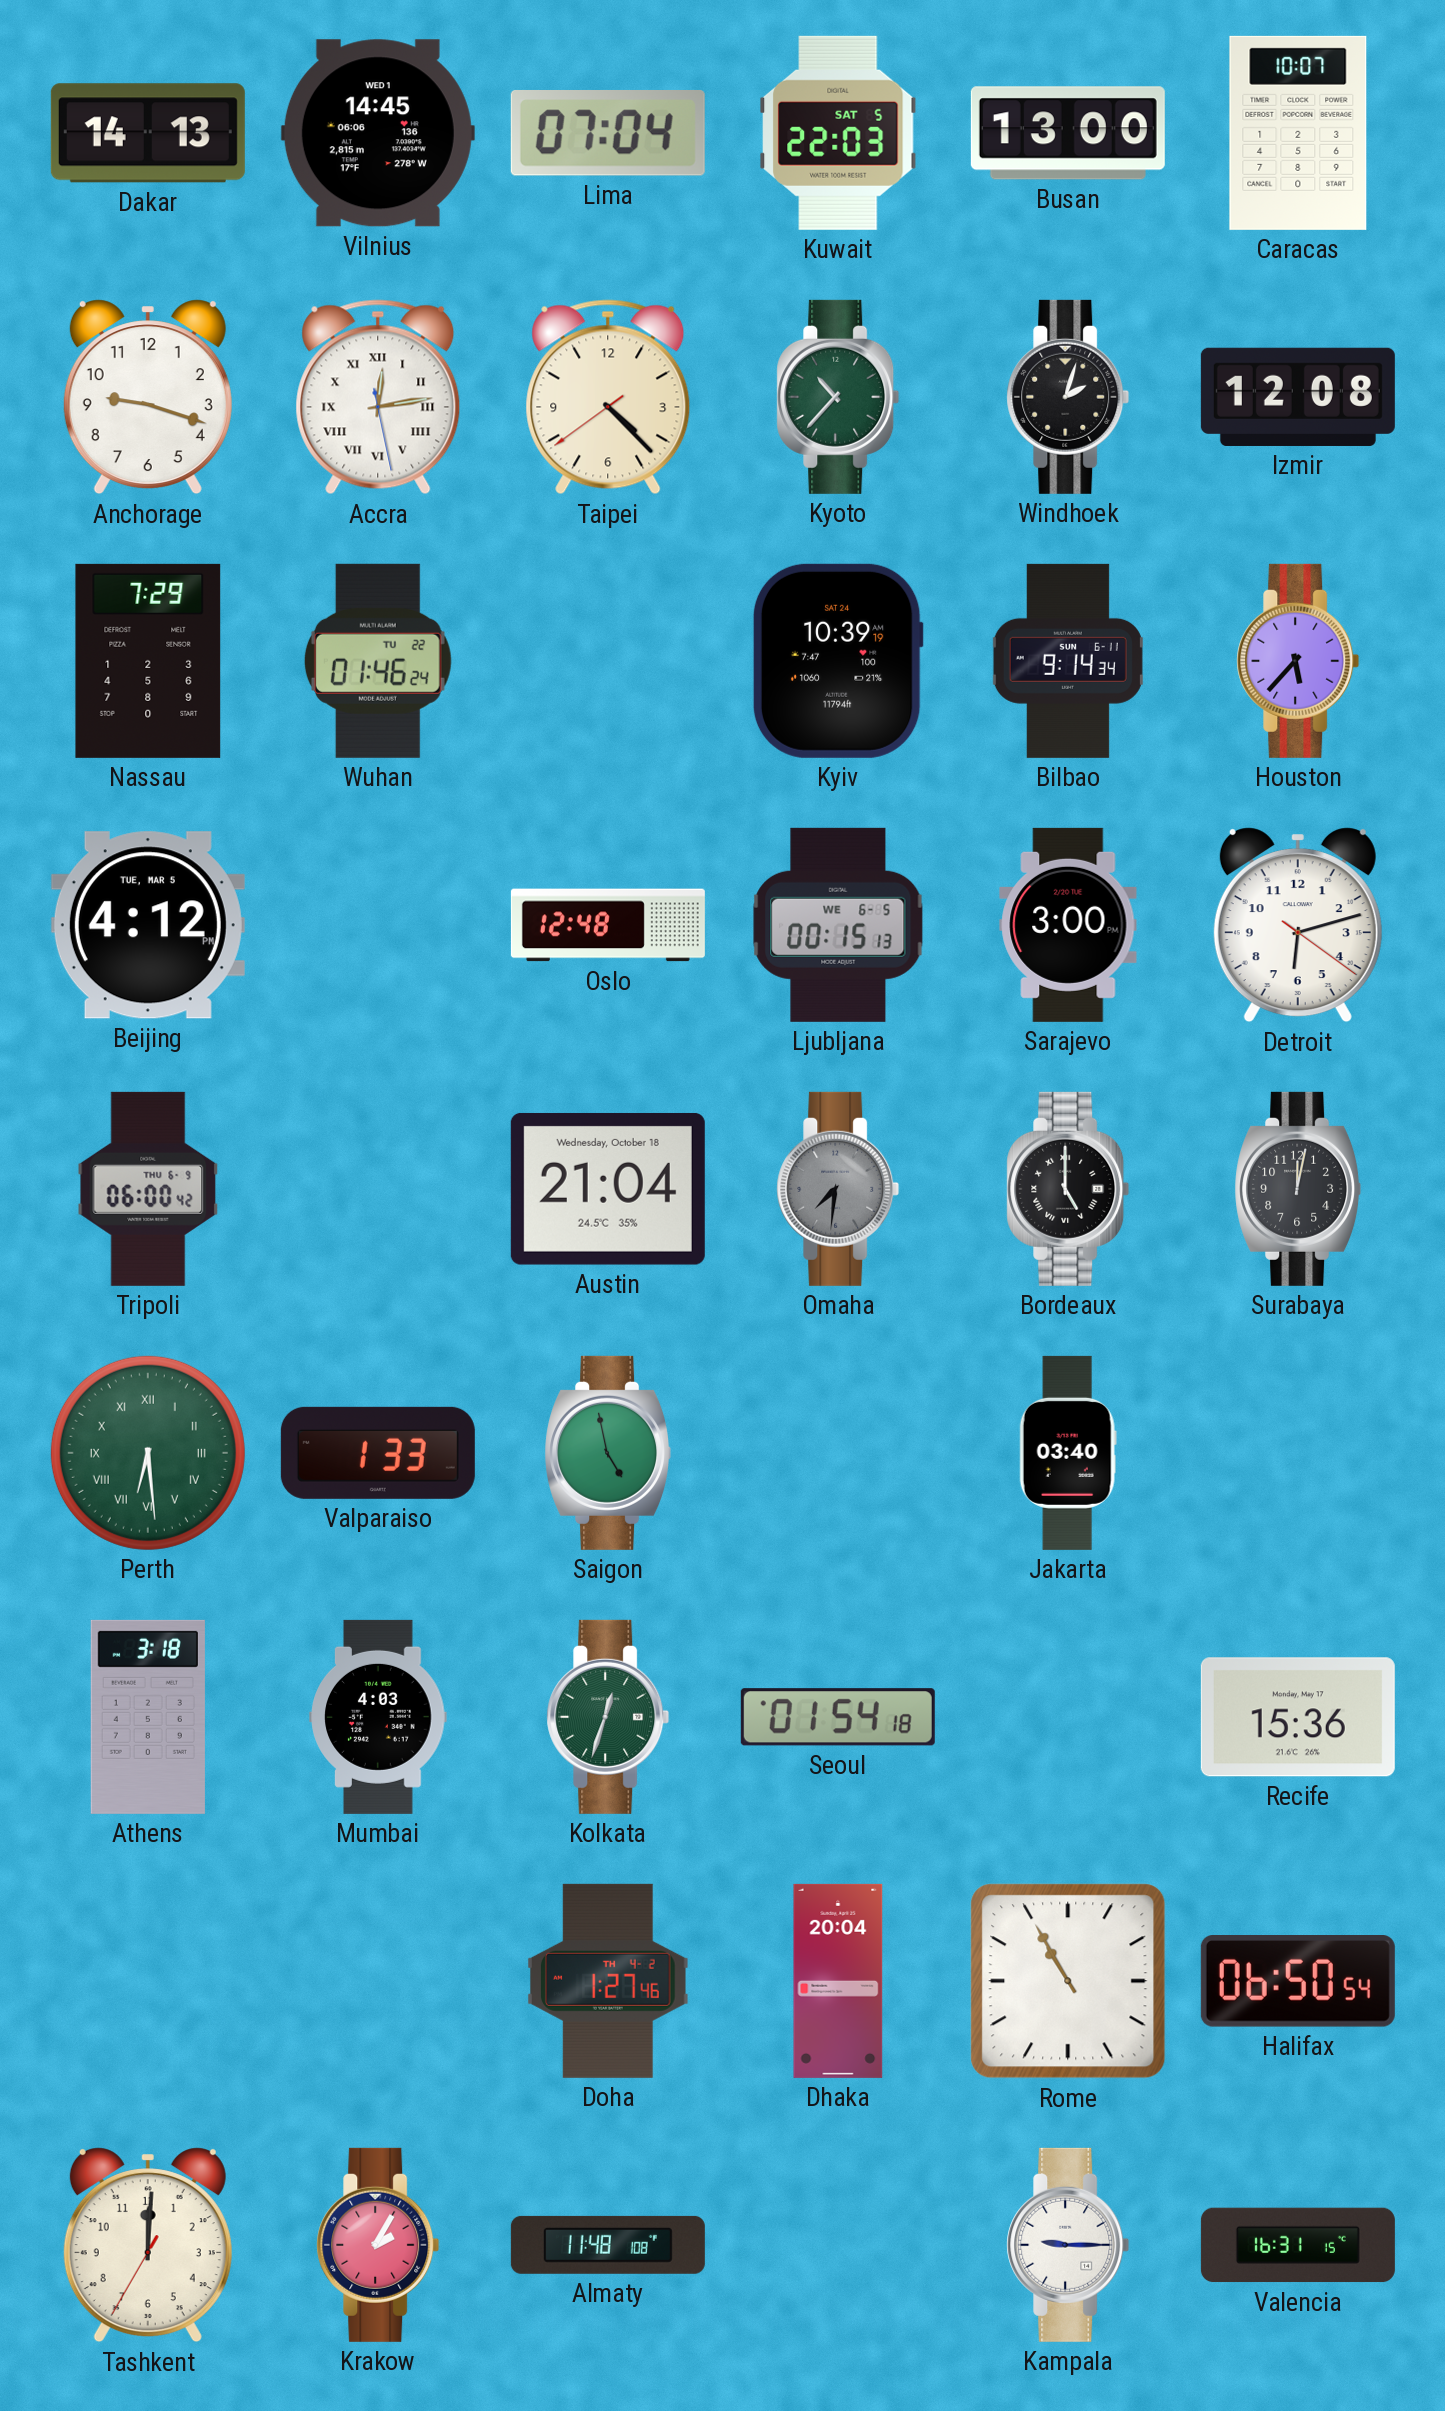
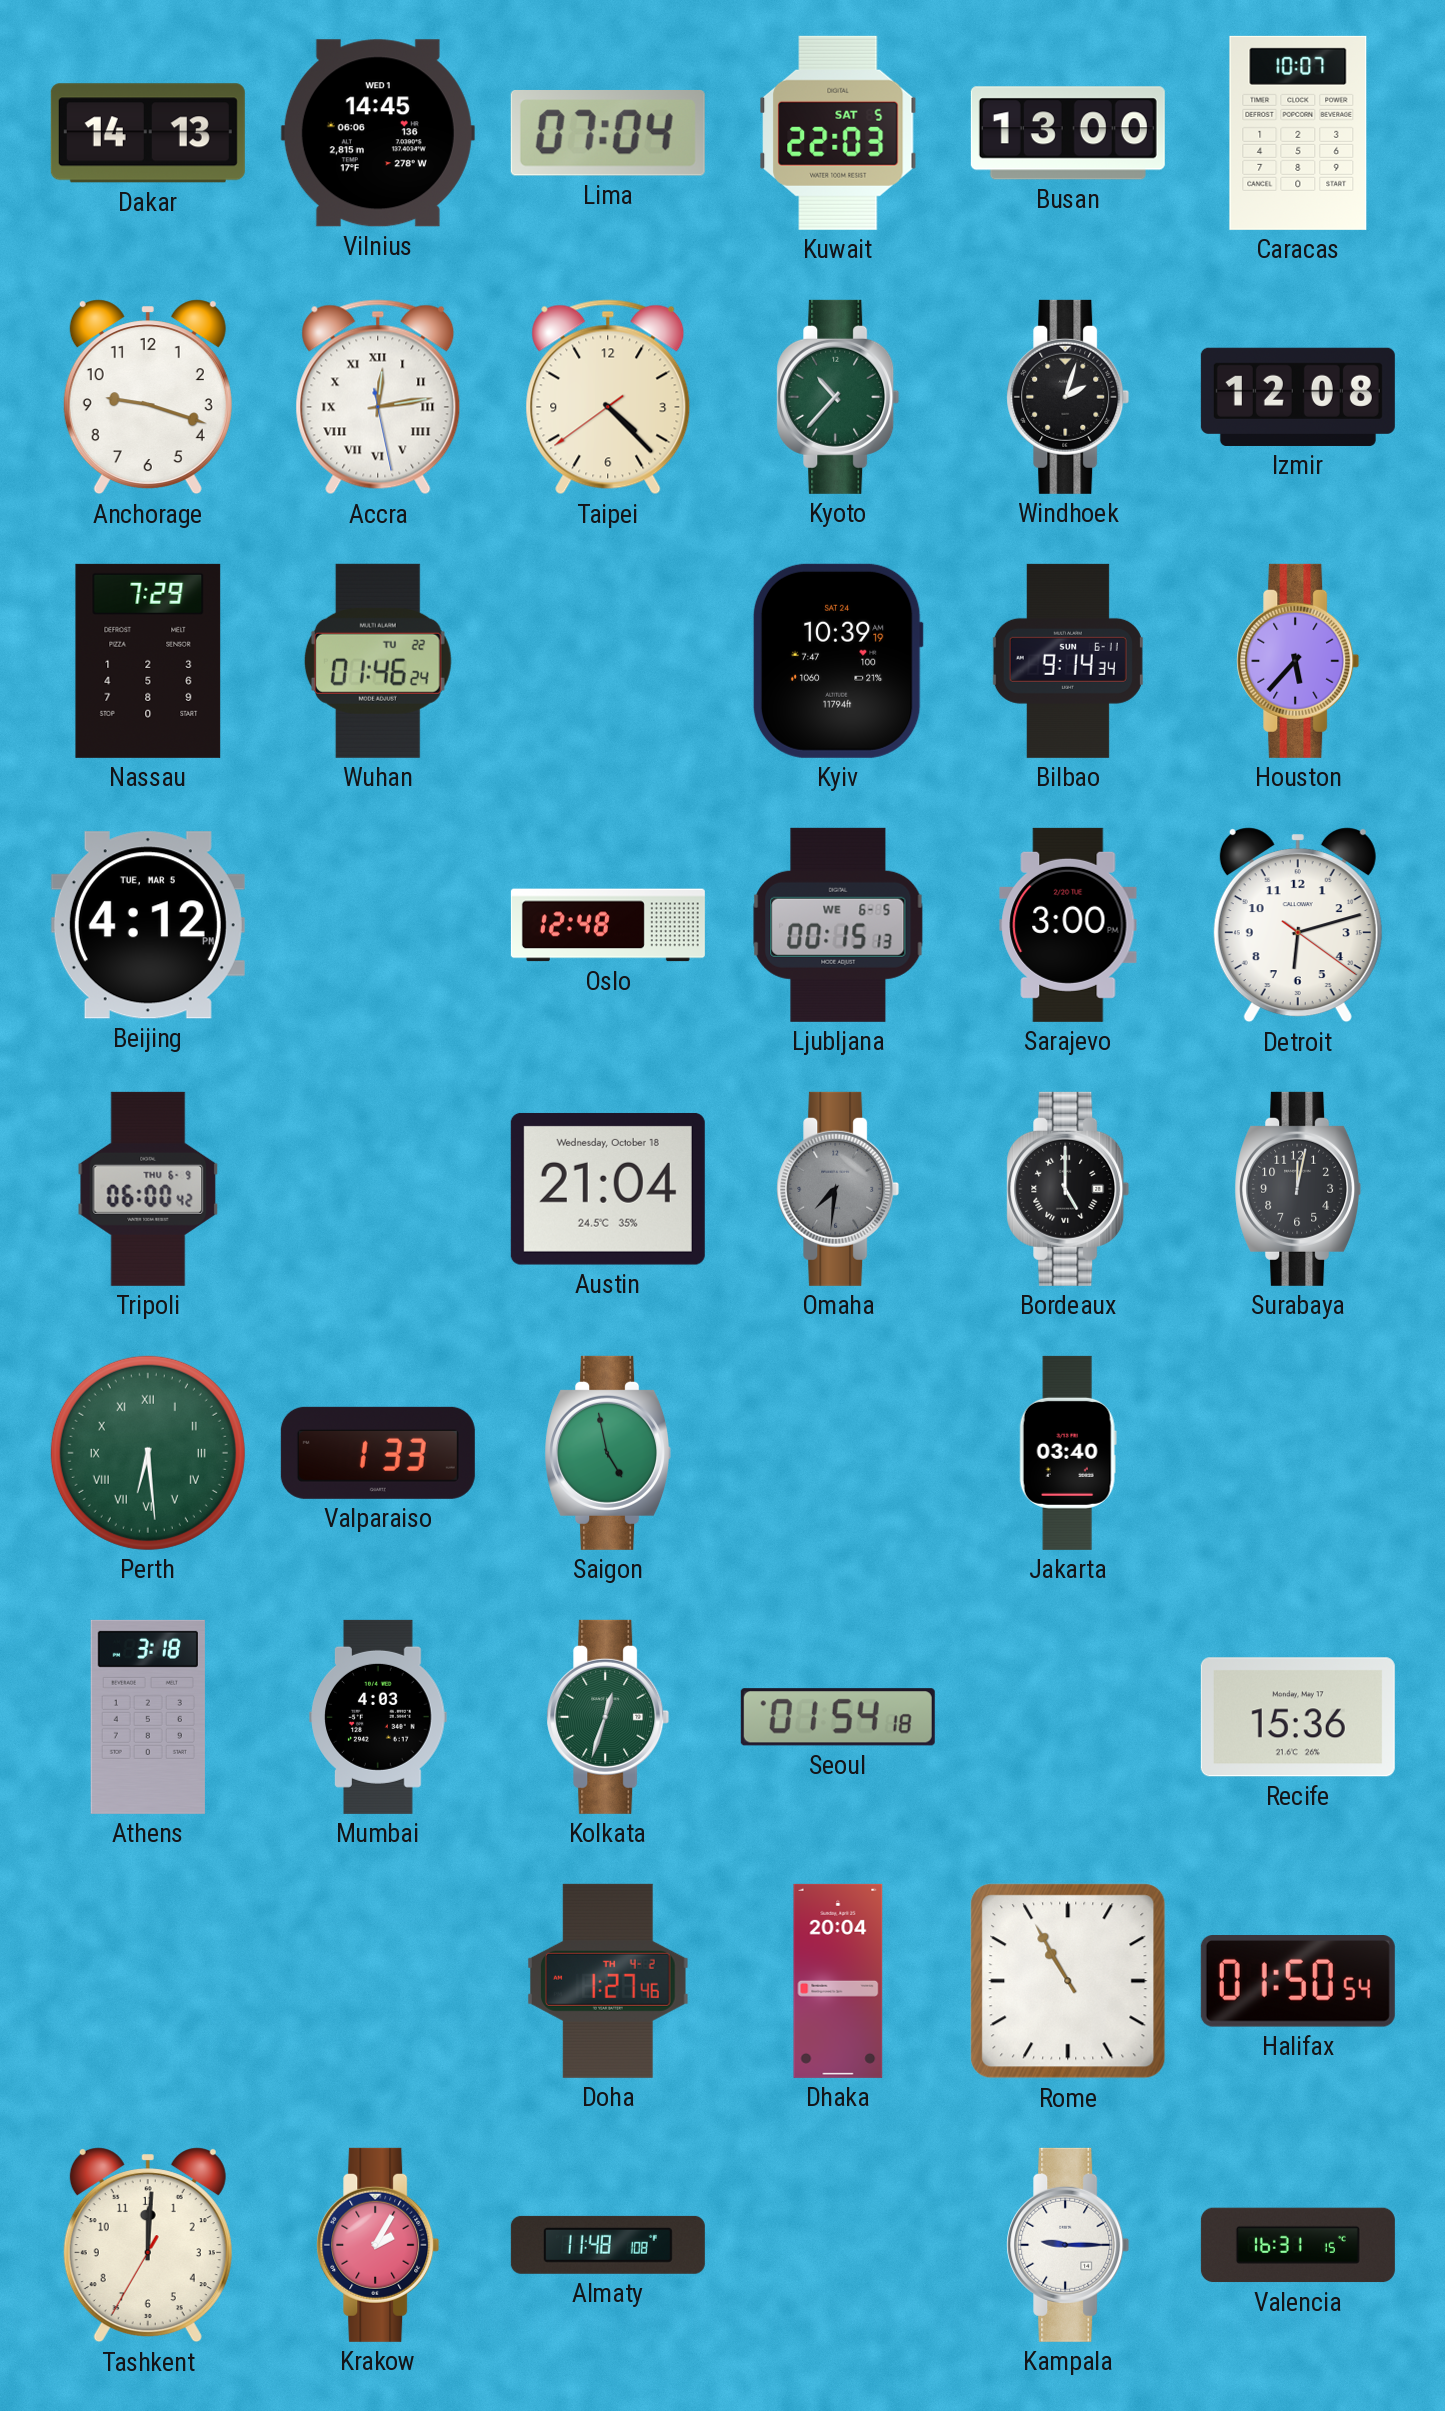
Halifax: 06:50 -> 01:50 (1298, 1982)
